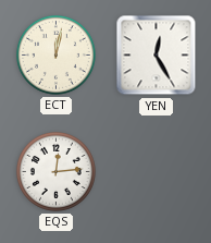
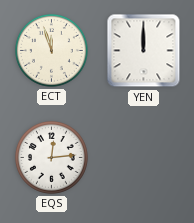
ECT: 12:02 -> 11:57 (51, 50)
YEN: 12:25 -> 12:00 (144, 51)
